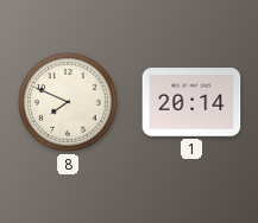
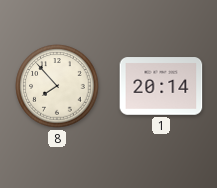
8: 7:49 -> 7:53 (57, 86)
